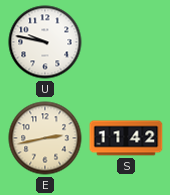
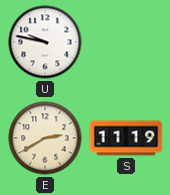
E: 2:43 -> 2:40 (45, 138)
S: 11:42 -> 11:19 (126, 138)
